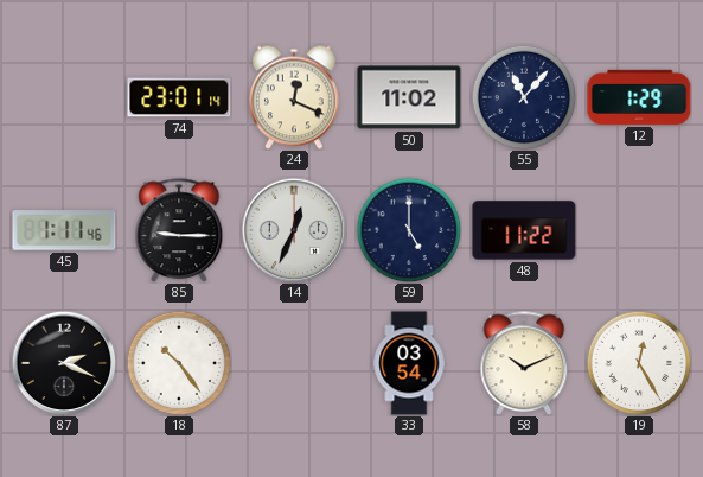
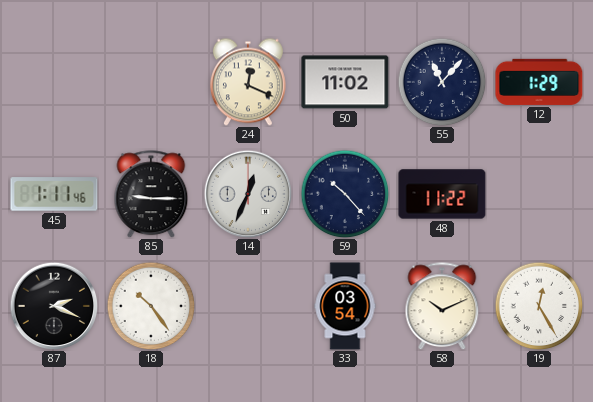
74: 23:01 -> none (179, 97)
59: 5:00 -> 10:23 (345, 194)
